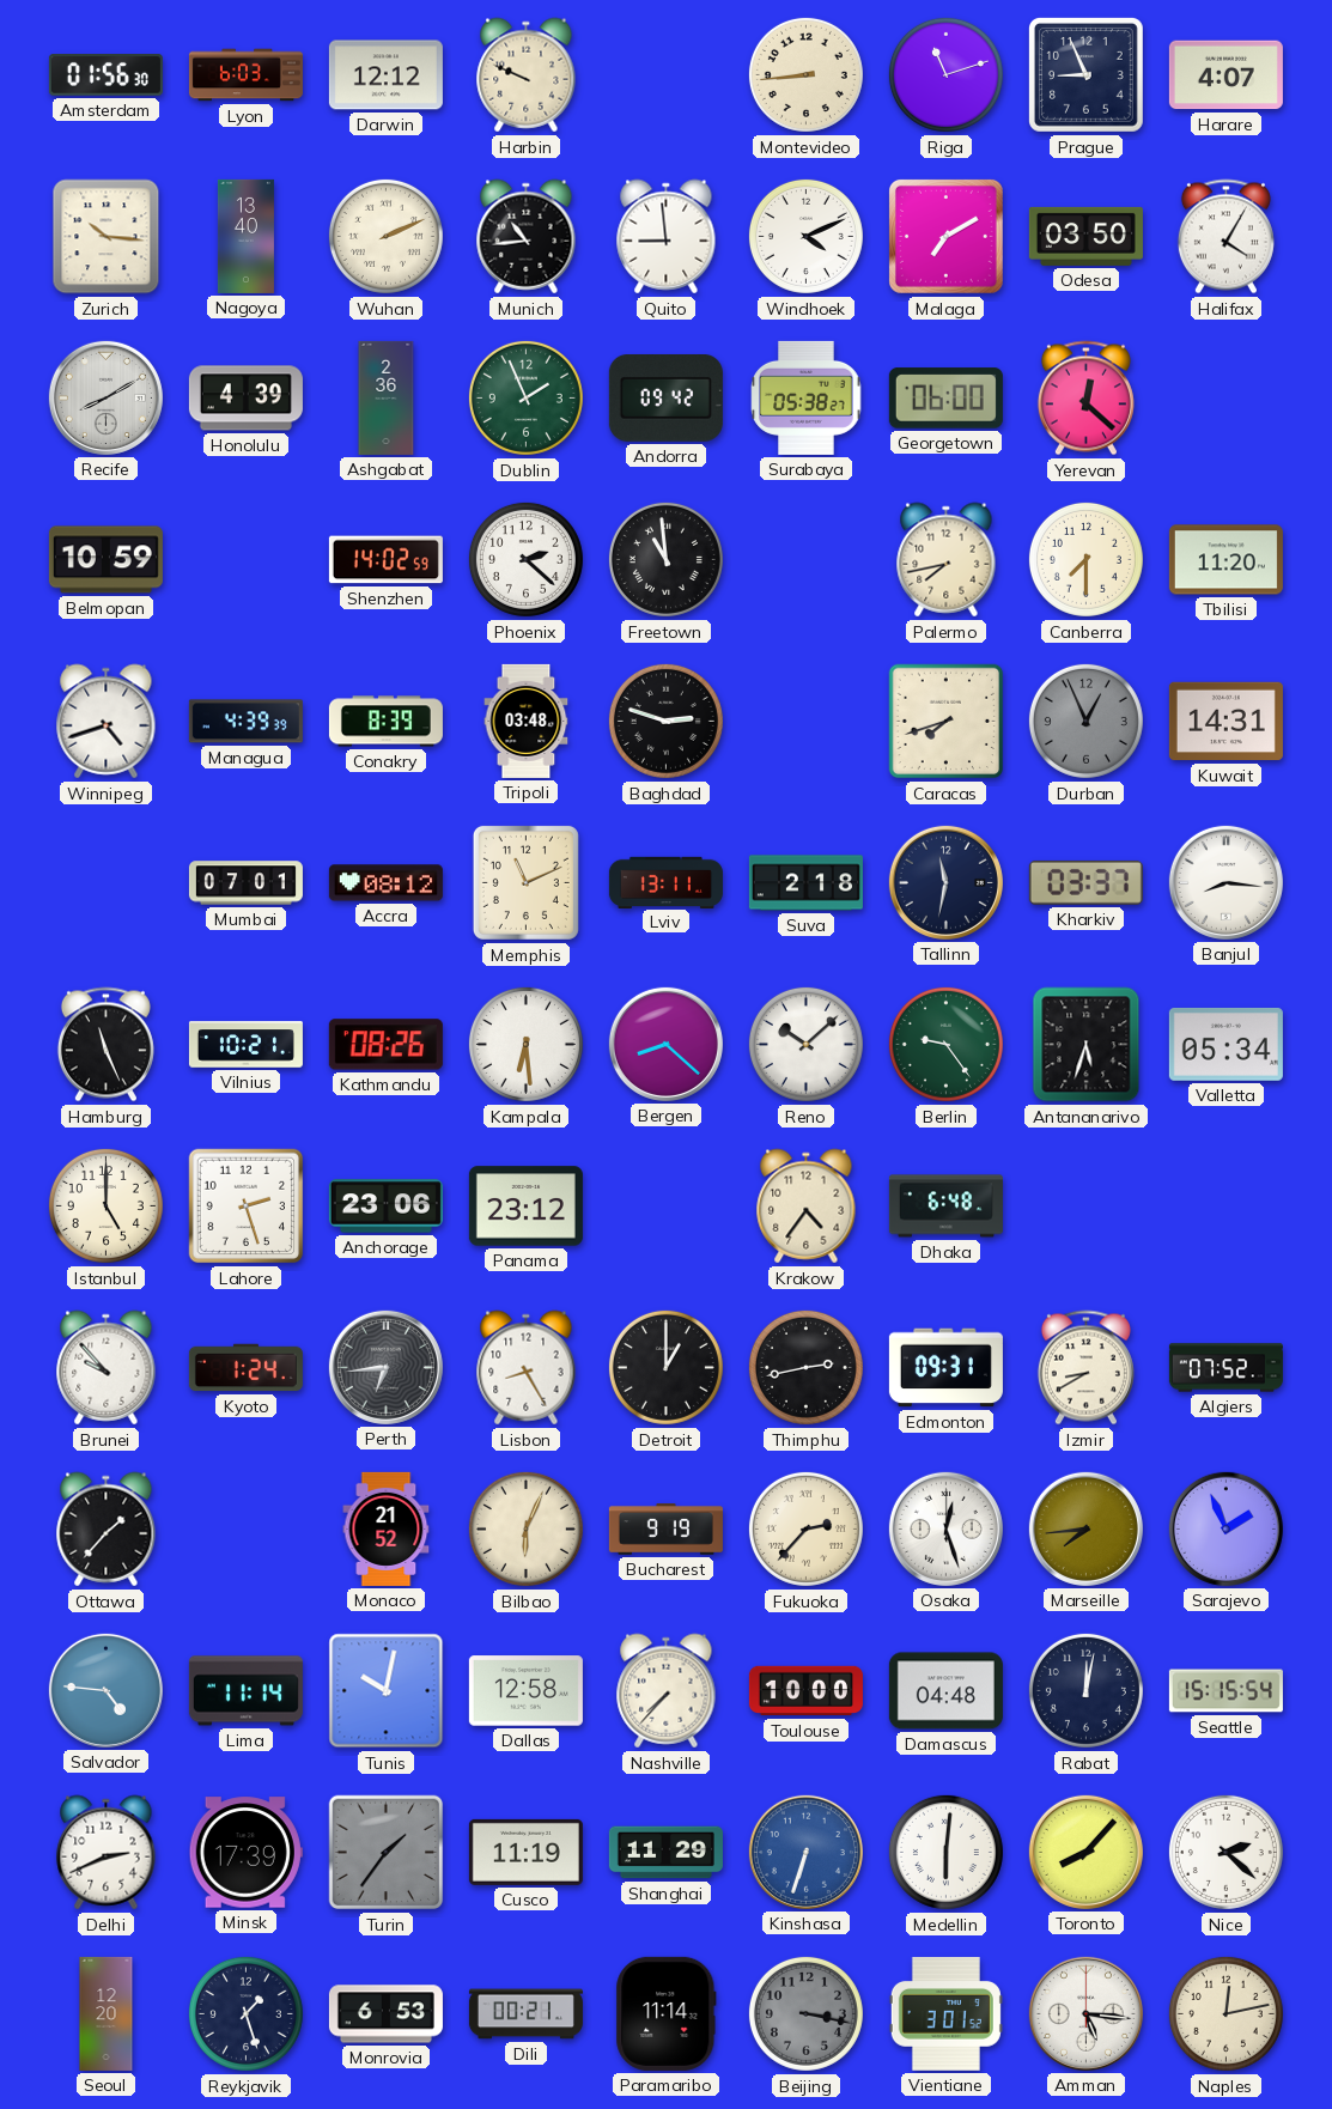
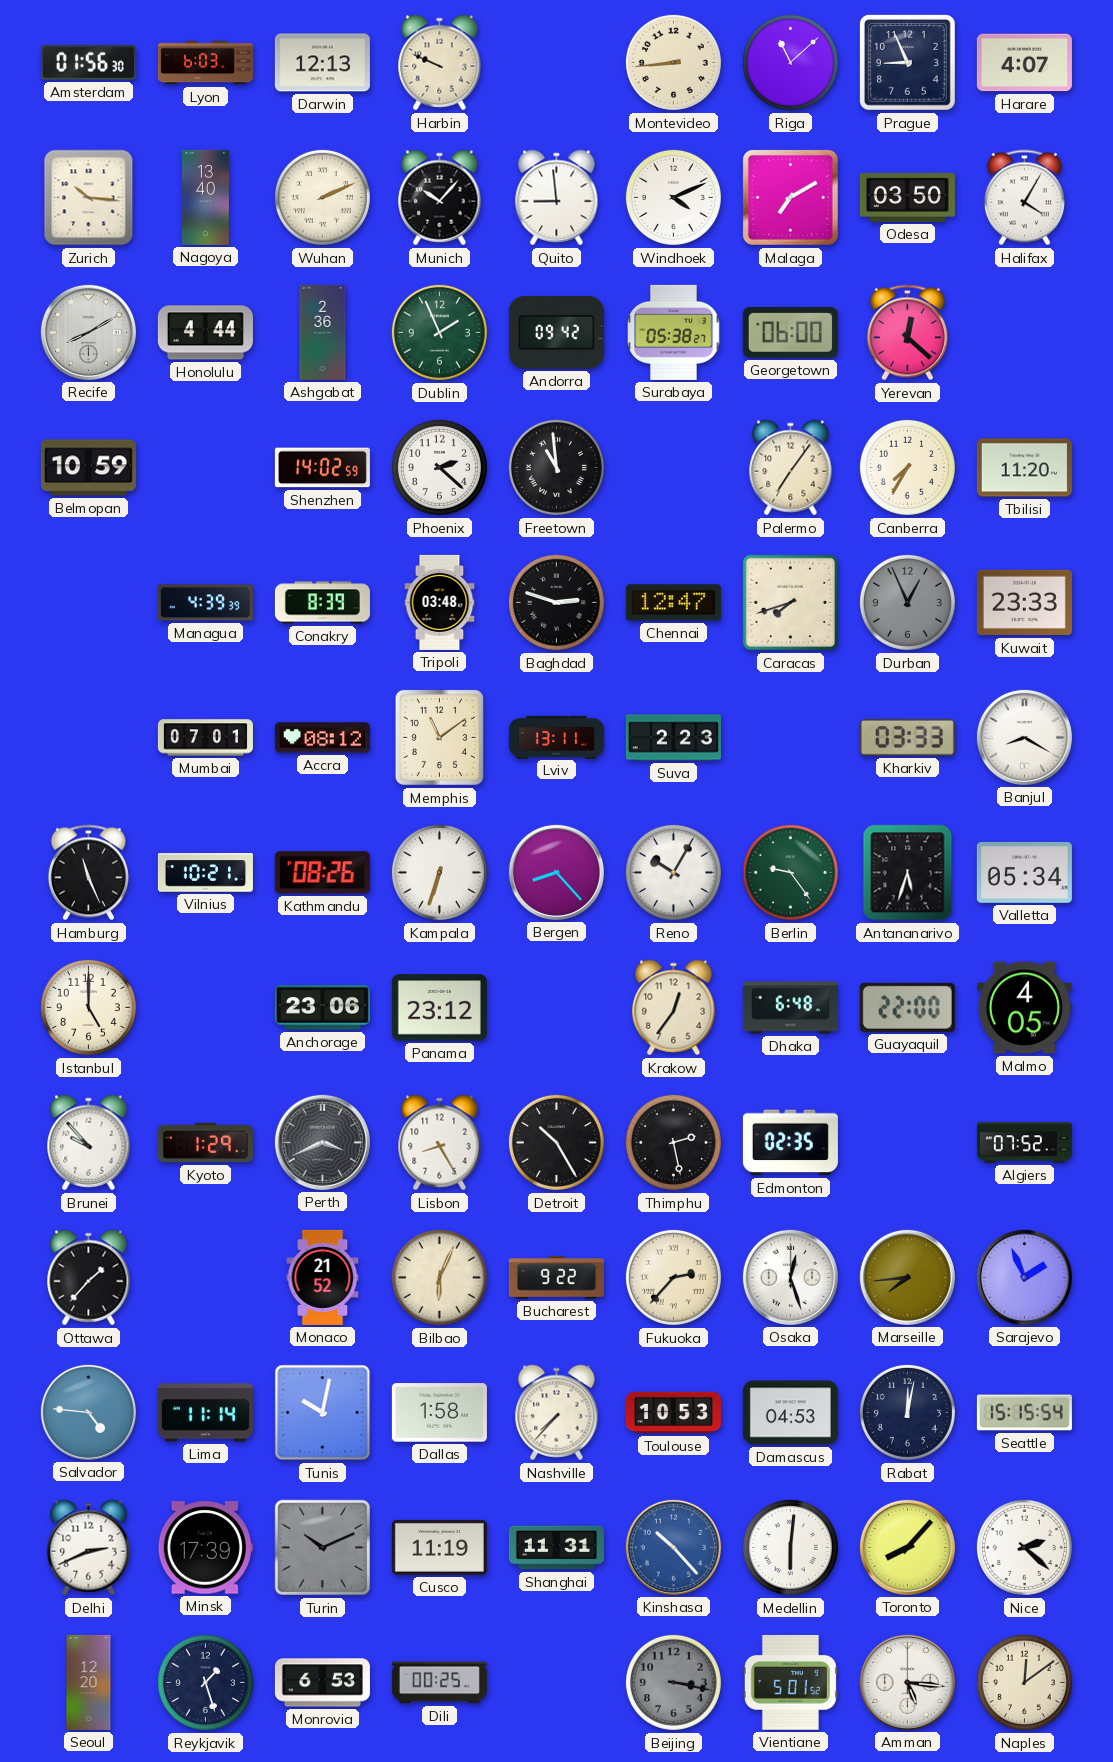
Darwin: 12:12 -> 12:13 (322, 63)
Riga: 11:12 -> 11:08 (790, 62)
Munich: 10:44 -> 10:07 (440, 198)
Honolulu: 4:39 -> 4:44 (205, 333)
Palermo: 7:43 -> 7:06 (791, 468)
Canberra: 7:30 -> 7:35 (907, 467)
Winnipeg: 4:42 -> none (107, 722)
Chennai: none -> 12:47 (673, 603)
Kuwait: 14:31 -> 23:33 (1024, 603)
Memphis: 11:11 -> 11:09 (439, 737)
Suva: 2:18 -> 2:23 (673, 738)
Tallinn: 11:32 -> none (945, 882)
Kharkiv: 03:37 -> 03:33 (907, 737)
Banjul: 8:16 -> 8:20 (1024, 737)
Kampala: 6:29 -> 6:33 (439, 872)
Bergen: 8:22 -> 8:23 (556, 872)
Reno: 10:08 -> 10:05 (673, 872)
Lahore: 2:27 -> none (247, 1207)
Krakow: 4:36 -> 12:36 (674, 1008)
Guayaquil: none -> 22:00 (907, 1007)
Malmo: none -> 4:05 (1024, 1008)
Kyoto: 1:24 -> 1:29 (205, 1143)
Perth: 6:44 -> 3:41 (322, 1142)
Detroit: 1:00 -> 10:25 (556, 1142)
Thimphu: 2:43 -> 2:28 (673, 1142)
Edmonton: 09:31 -> 02:35 (790, 1143)
Izmir: 8:40 -> none (1085, 1368)
Bucharest: 9:19 -> 9:22 (556, 1278)
Dallas: 12:58 -> 1:58 (439, 1413)
Toulouse: 10:00 -> 10:53 (673, 1413)
Damascus: 04:48 -> 04:53 (790, 1413)
Turin: 1:36 -> 10:11 (323, 1548)
Shanghai: 11:29 -> 11:31 (556, 1548)
Kinshasa: 6:33 -> 10:23 (673, 1547)
Dili: 00:21 -> 00:25 (439, 1683)
Paramaribo: 11:14 -> none (667, 2013)
Vientiane: 3:01 -> 5:01 (790, 1682)
Naples: 12:13 -> 12:09 (1024, 1682)
